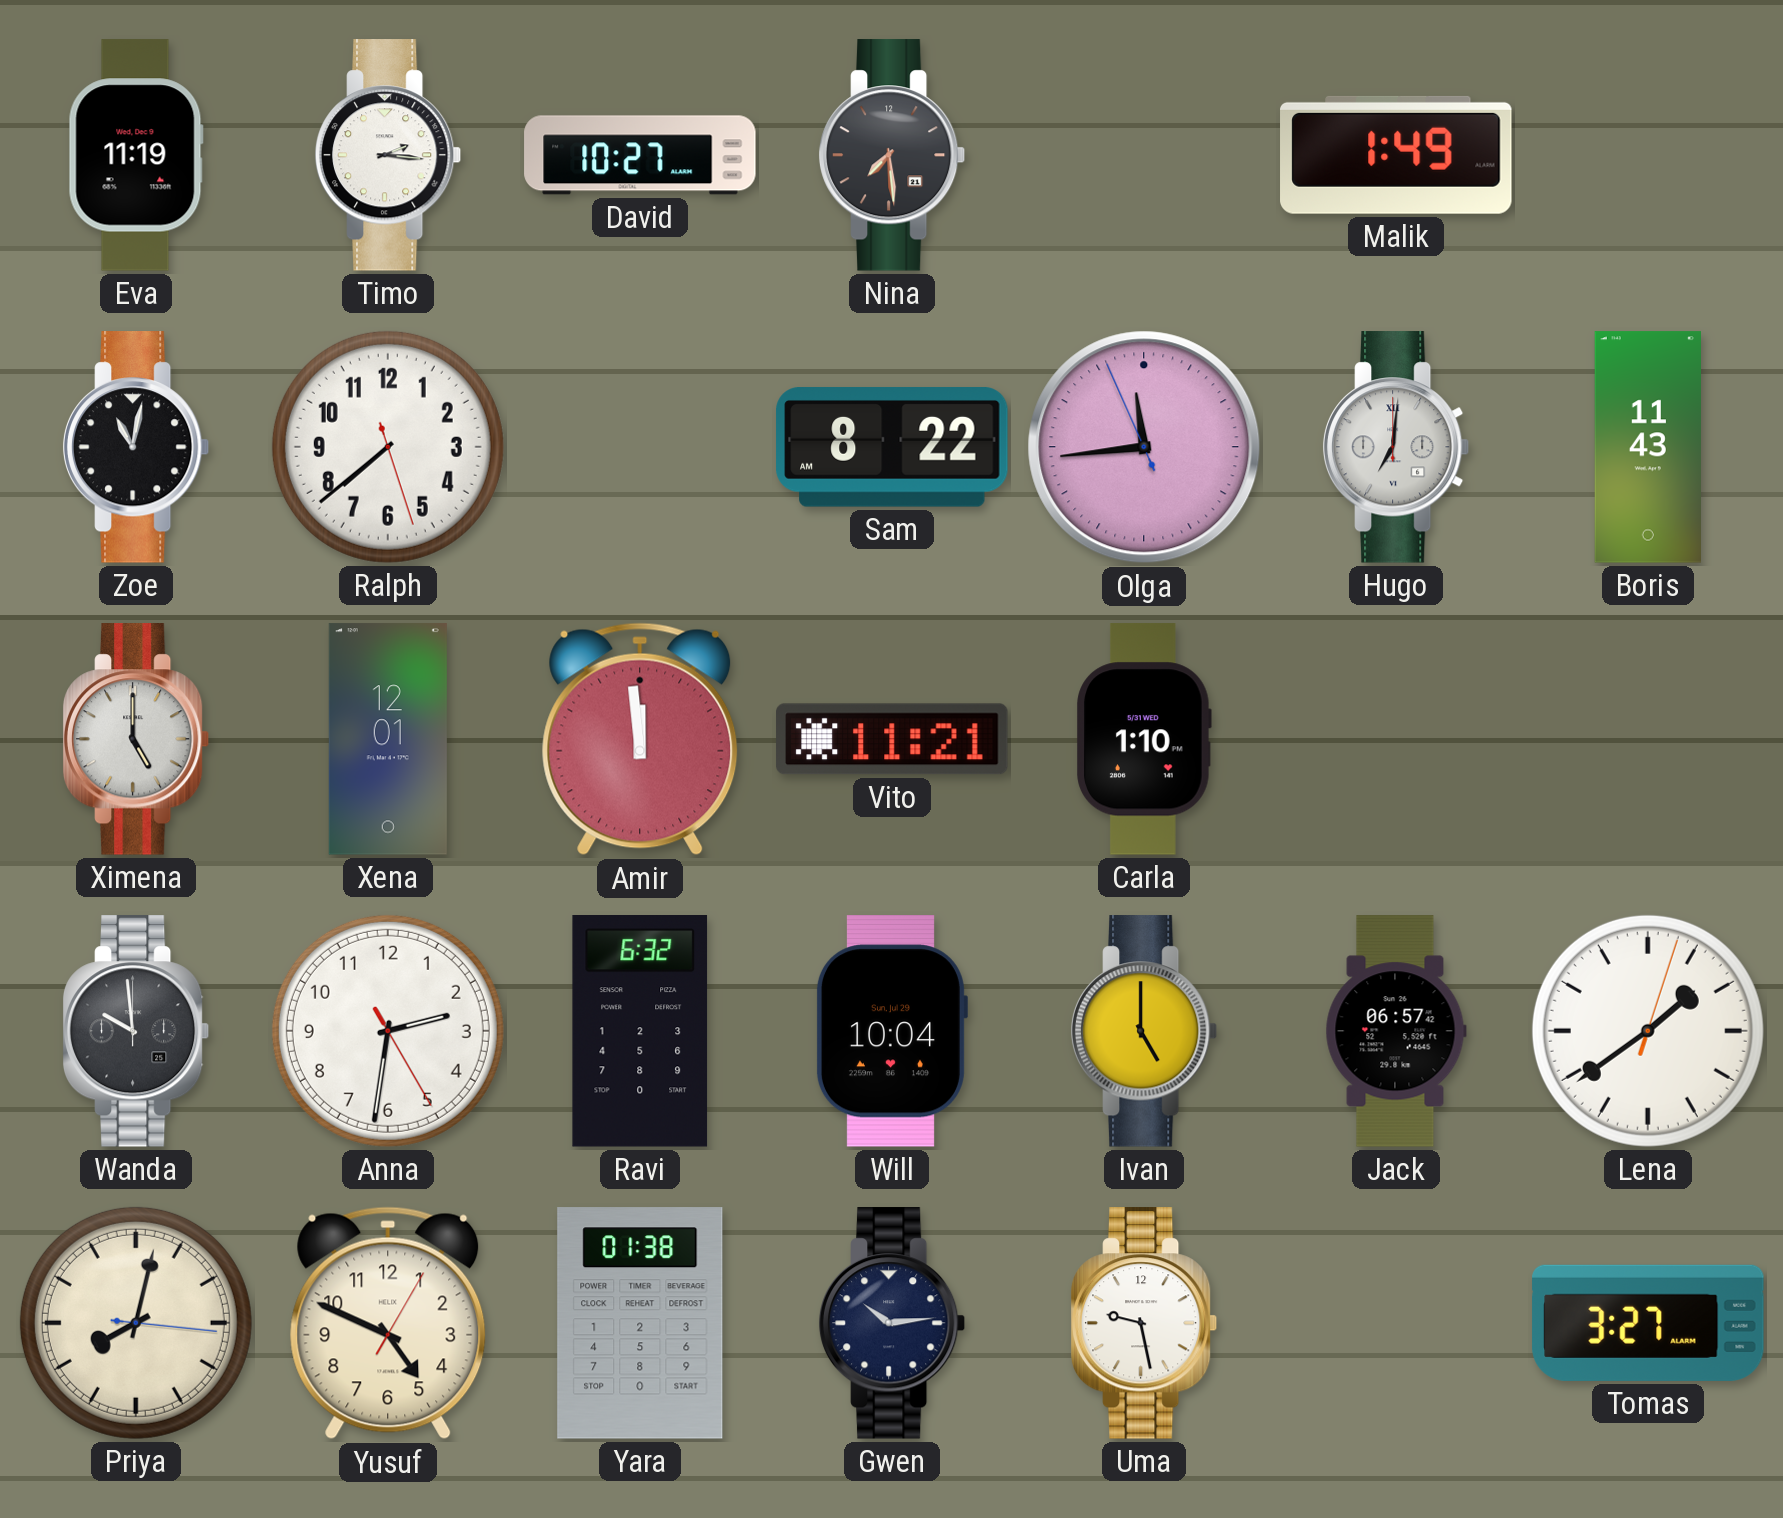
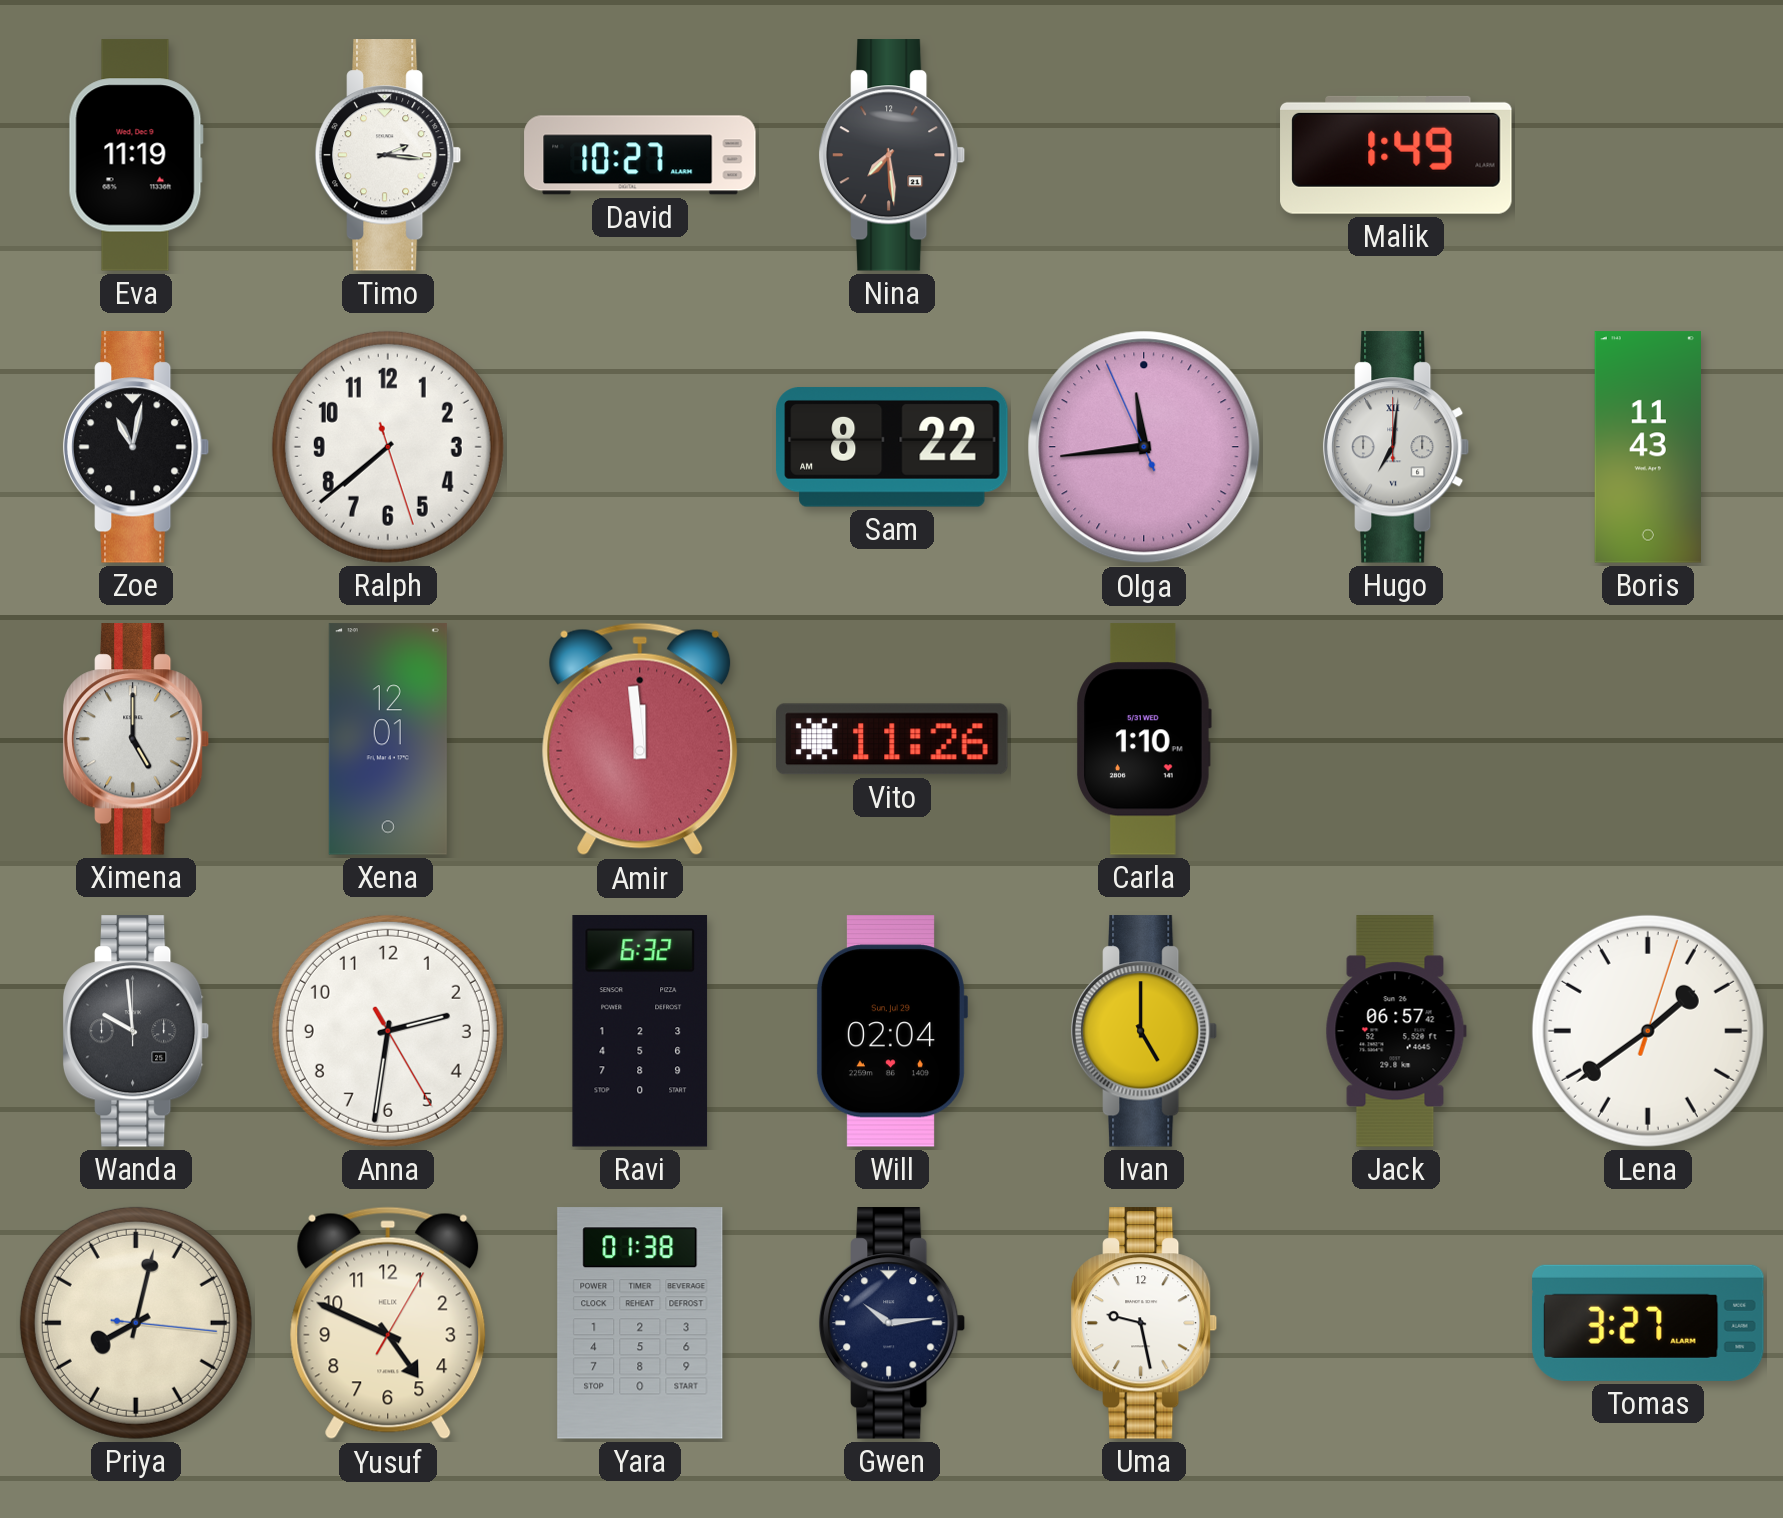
Vito: 11:21 -> 11:26 (892, 739)
Will: 10:04 -> 02:04 (891, 1032)
